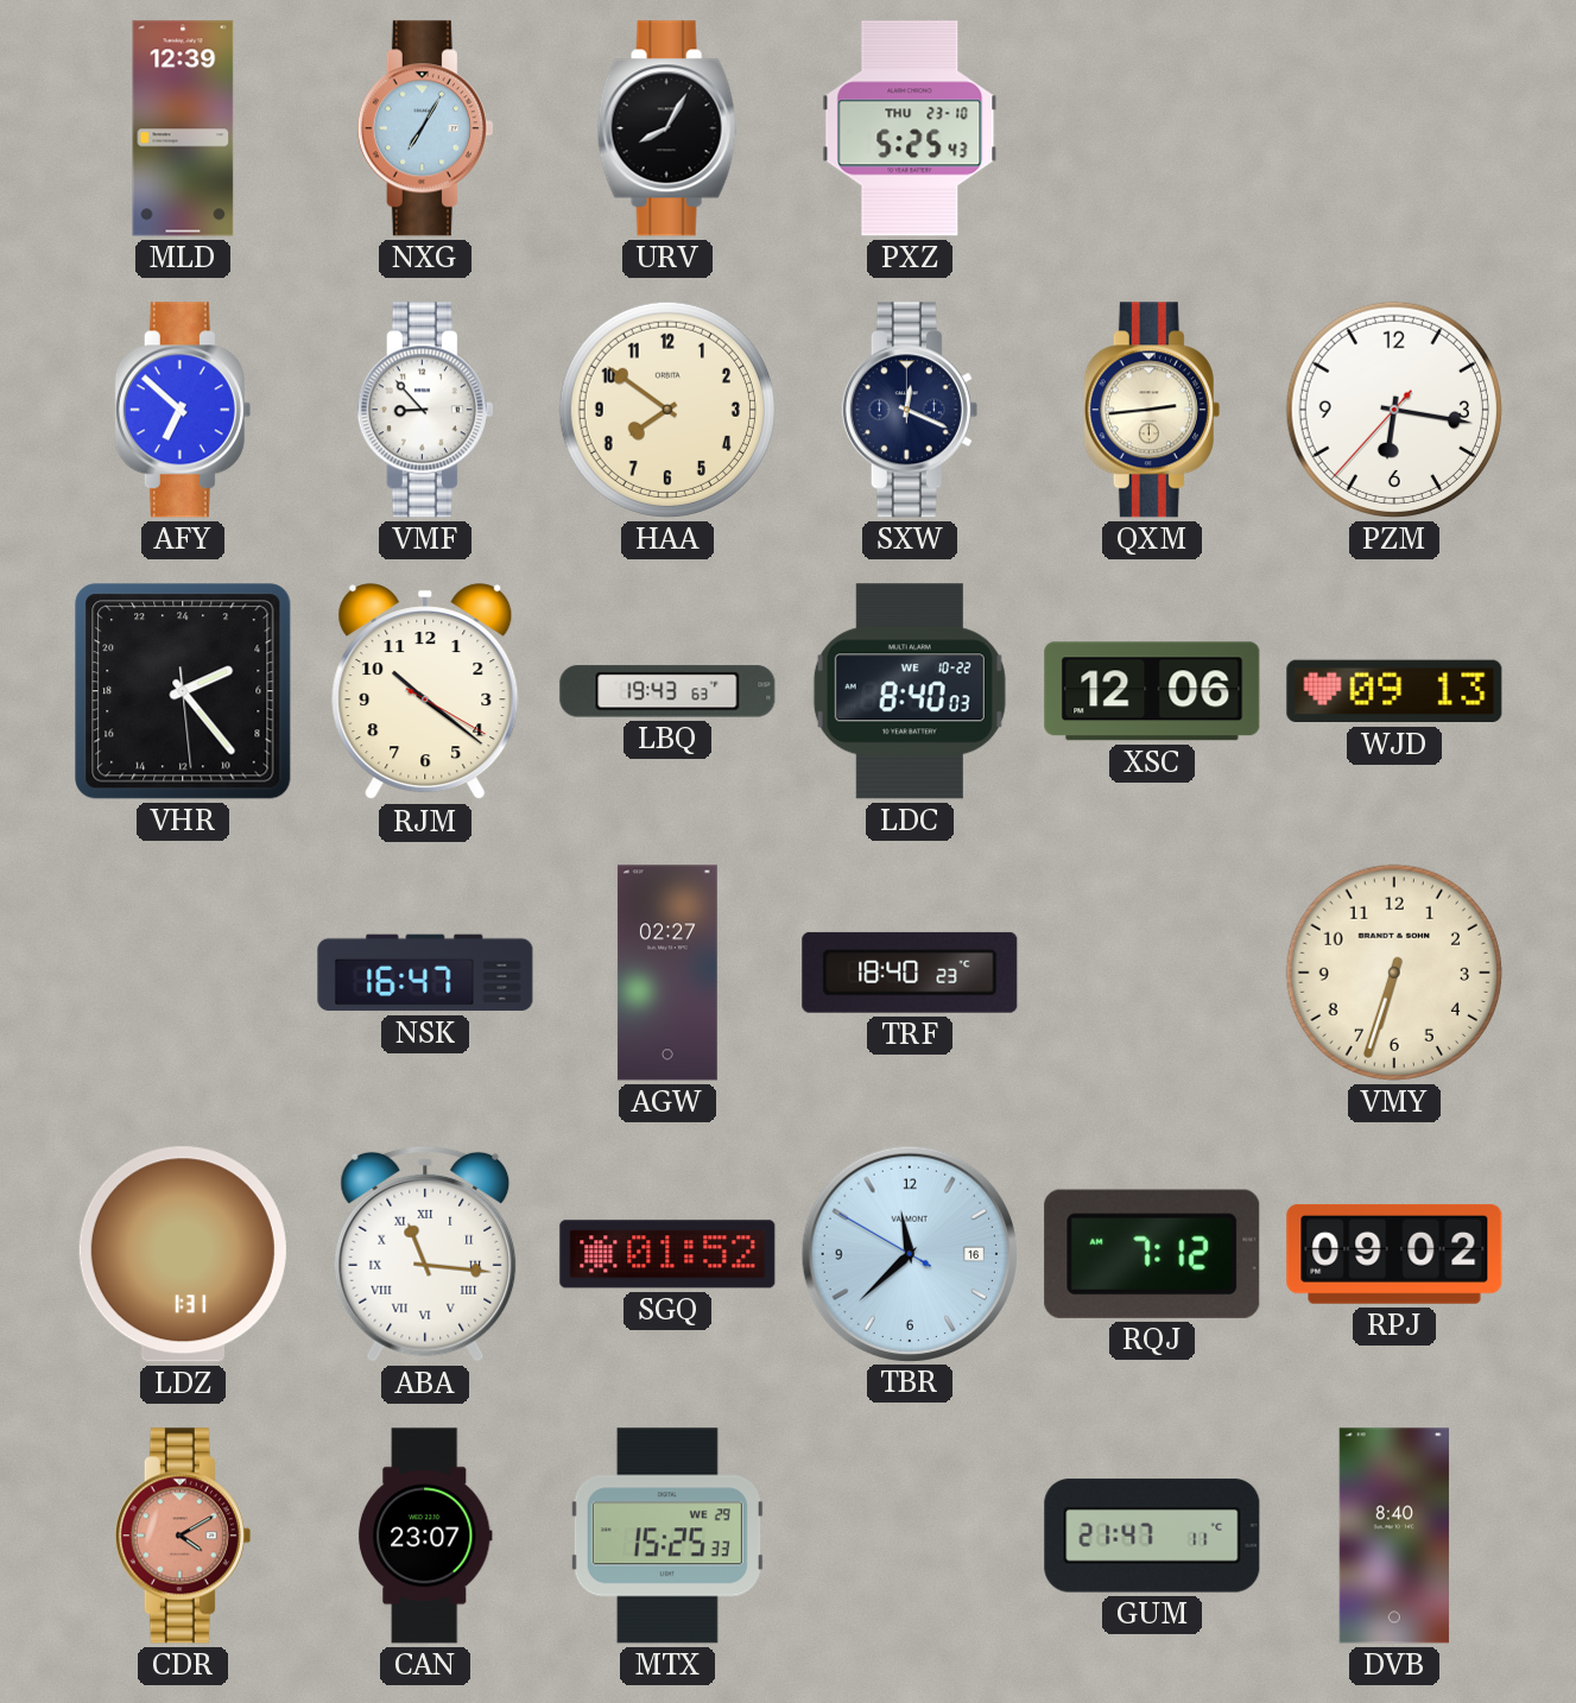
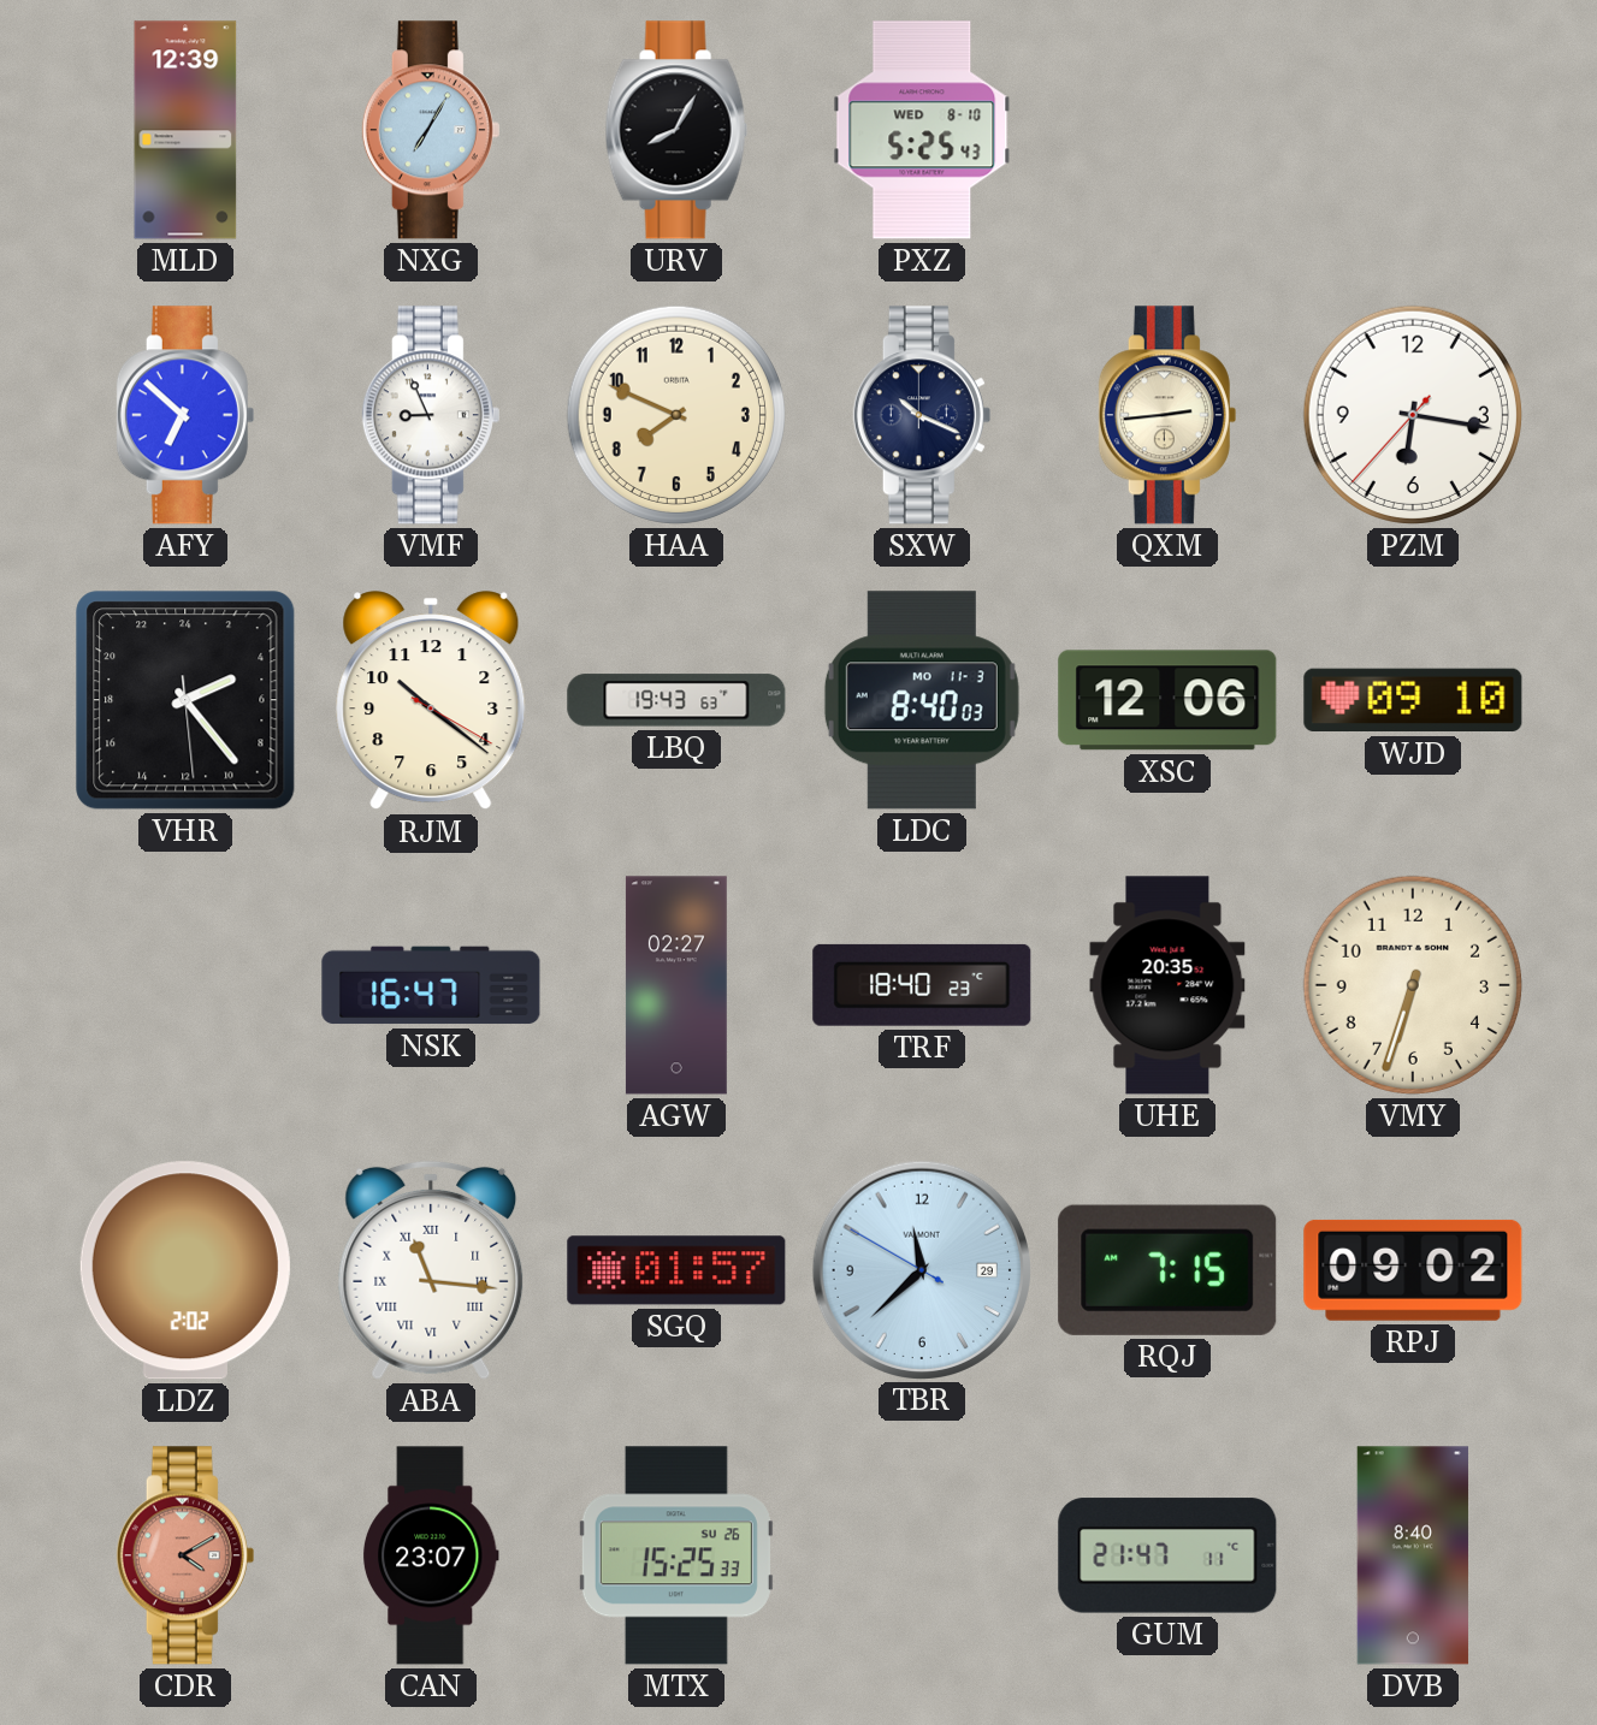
PXZ date: THU 23-10 -> WED 8-10 (922, 130)
VMF: 8:53 -> 8:56 (431, 415)
HAA: 7:51 -> 7:49 (676, 415)
SXW: 12:19 -> 10:19 (922, 415)
LDC date: WE 10-22 -> MO 11-3 (922, 700)
WJD: 09:13 -> 09:10 (1413, 700)
UHE: none -> 20:35 (1167, 985)
LDZ: 1:31 -> 2:02 (185, 1270)
SGQ: 01:52 -> 01:57 (676, 1270)
TBR date: 16 -> 29 (921, 1269)
RQJ: 7:12 -> 7:15 (1167, 1270)
MTX date: WE 29 -> SU 26 (676, 1555)
